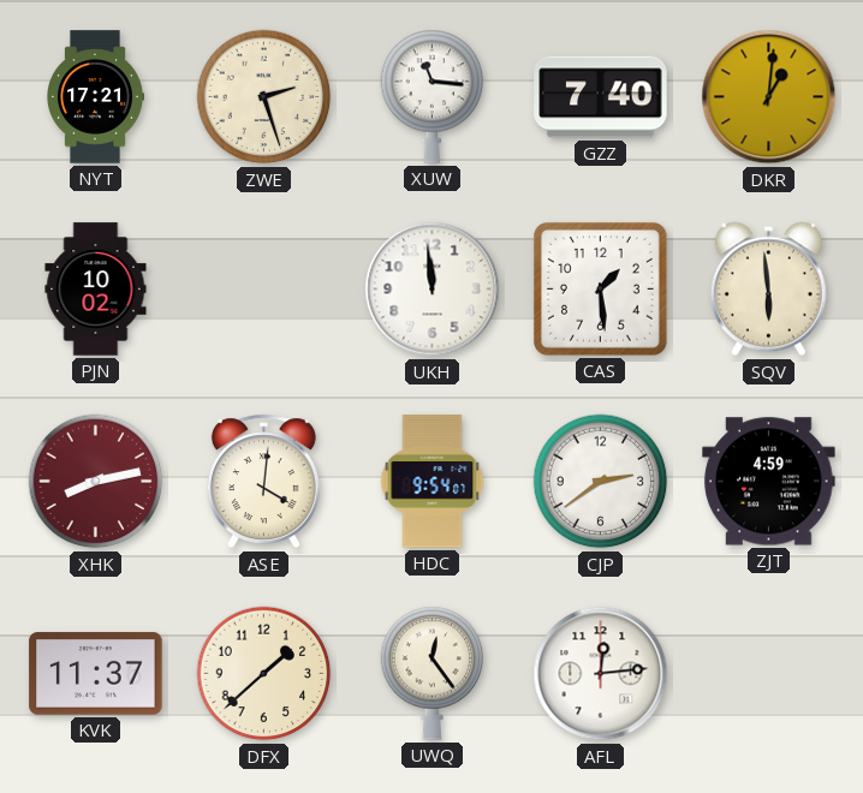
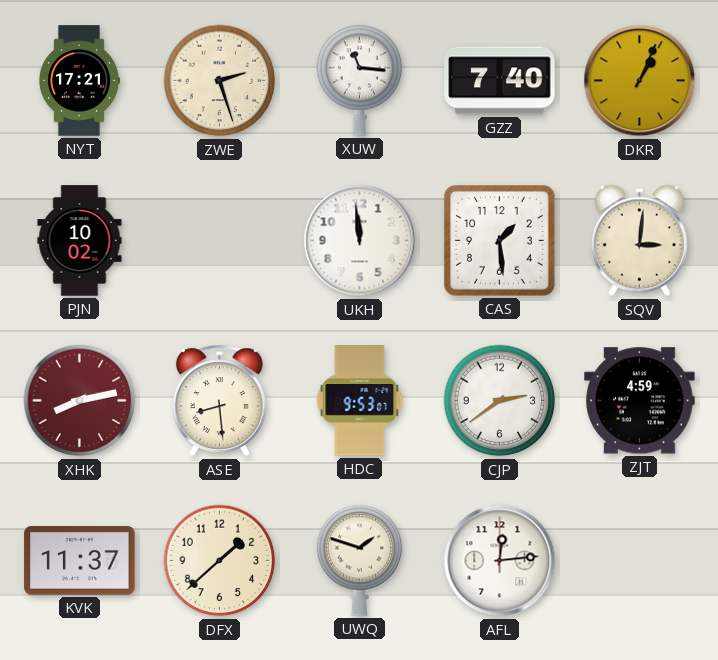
DKR: 1:01 -> 1:04 (640, 81)
SQV: 5:59 -> 3:01 (639, 241)
ASE: 4:01 -> 8:29 (219, 401)
HDC: 9:54 -> 9:53 (360, 401)
UWQ: 12:24 -> 1:48 (360, 560)
